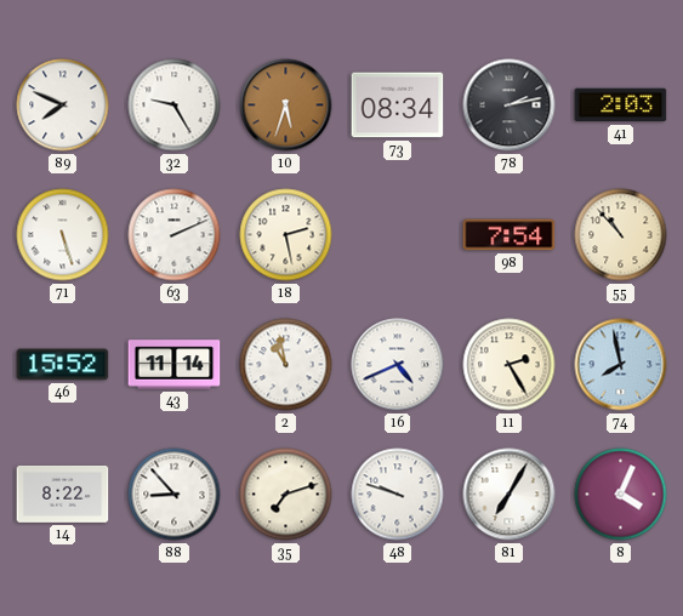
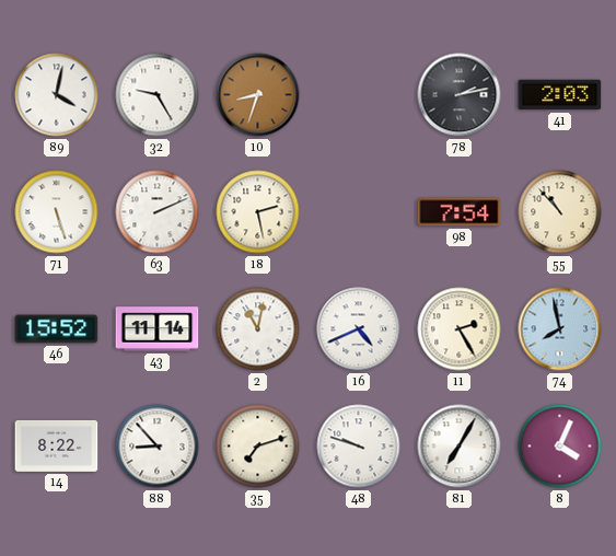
89: 7:49 -> 4:02 (57, 95)
10: 5:33 -> 8:33 (258, 95)
73: 08:34 -> none (398, 105)
2: 10:58 -> 11:02 (258, 329)
